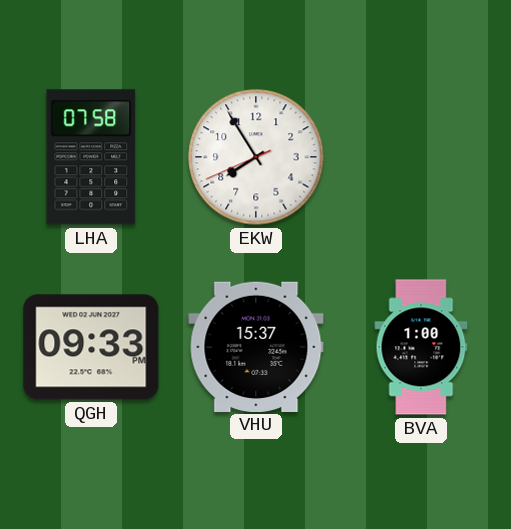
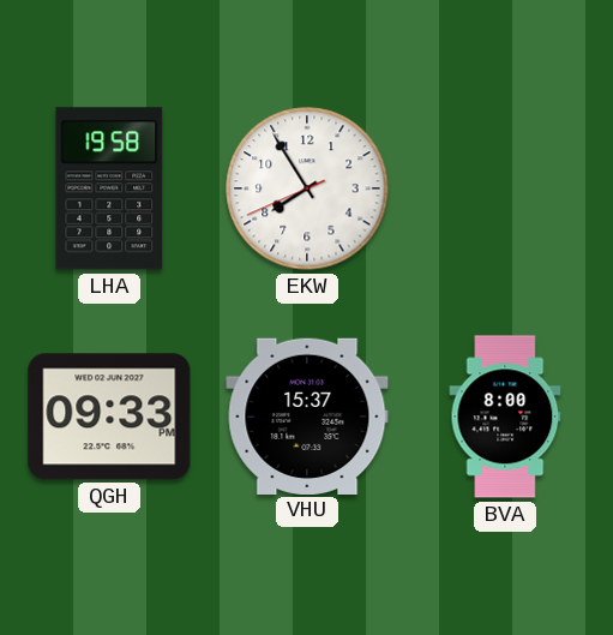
LHA: 07:58 -> 19:58 (109, 188)
BVA: 1:00 -> 8:00 (505, 417)
